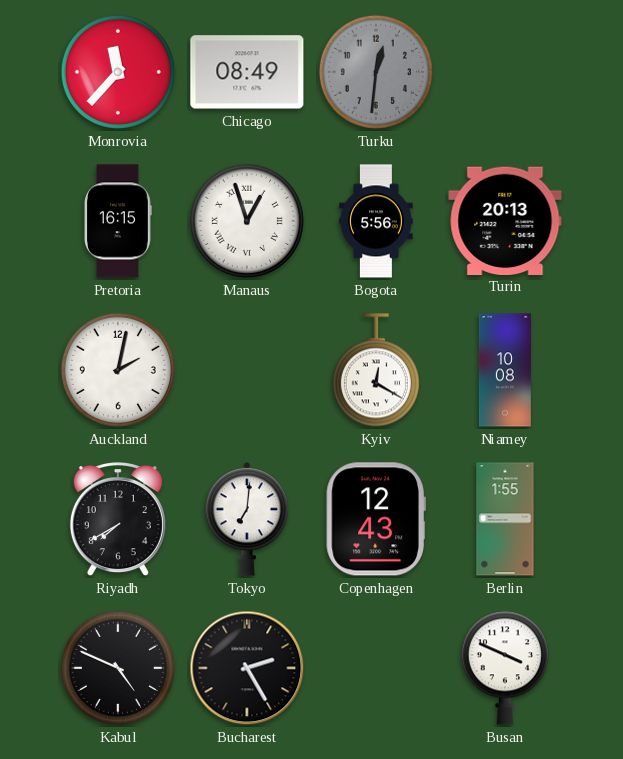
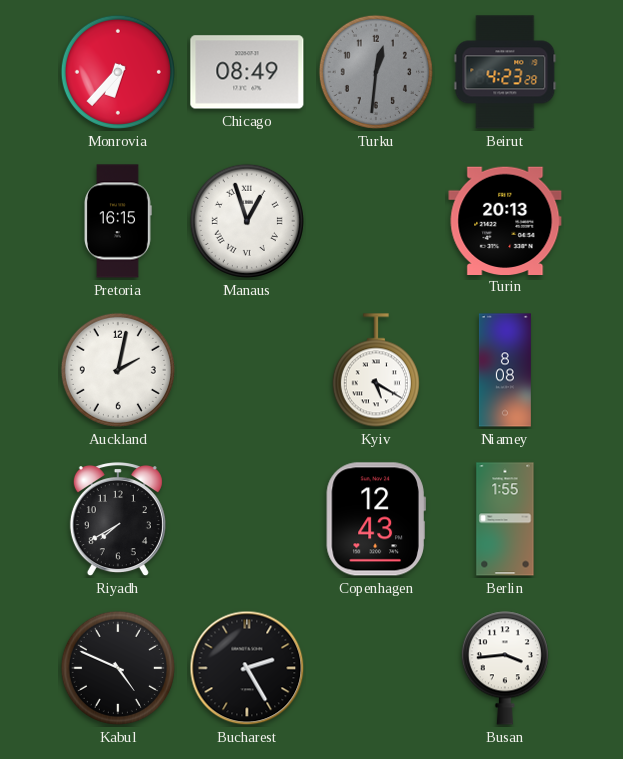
Monrovia: 11:37 -> 6:37 (118, 72)
Beirut: none -> 4:23 (505, 72)
Bogota: 5:56 -> none (376, 221)
Kyiv: 12:20 -> 5:20 (376, 370)
Niamey: 10:08 -> 8:08 (505, 370)
Tokyo: 7:01 -> none (247, 520)
Busan: 3:49 -> 3:44 (505, 668)
